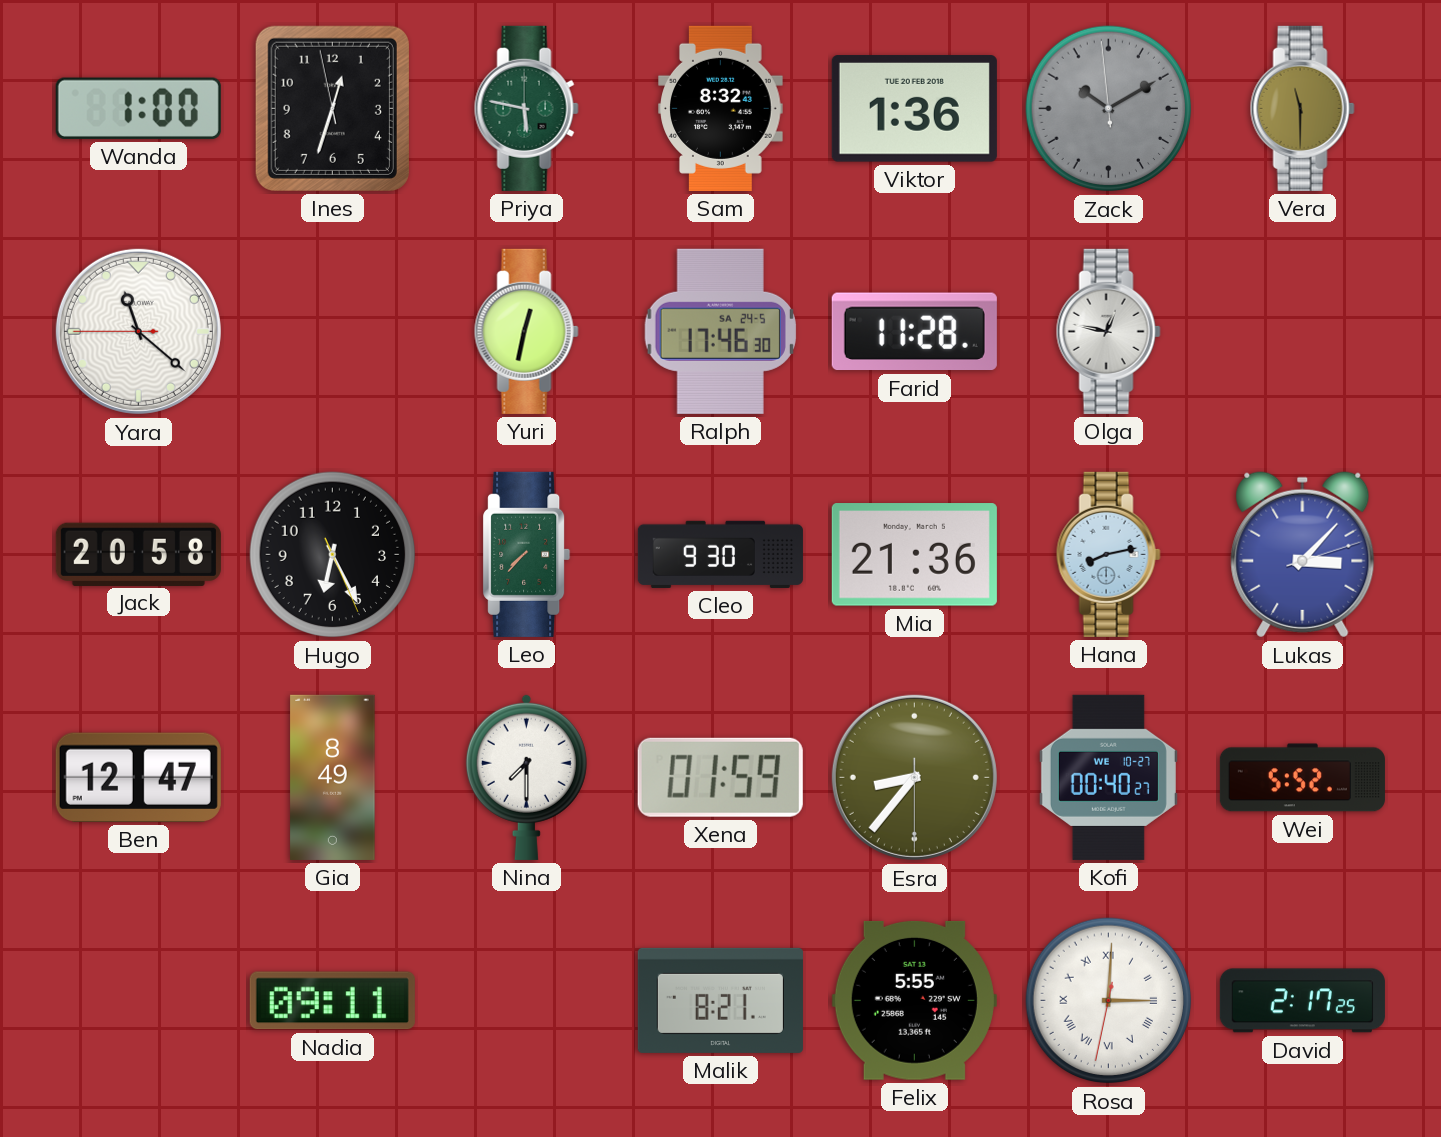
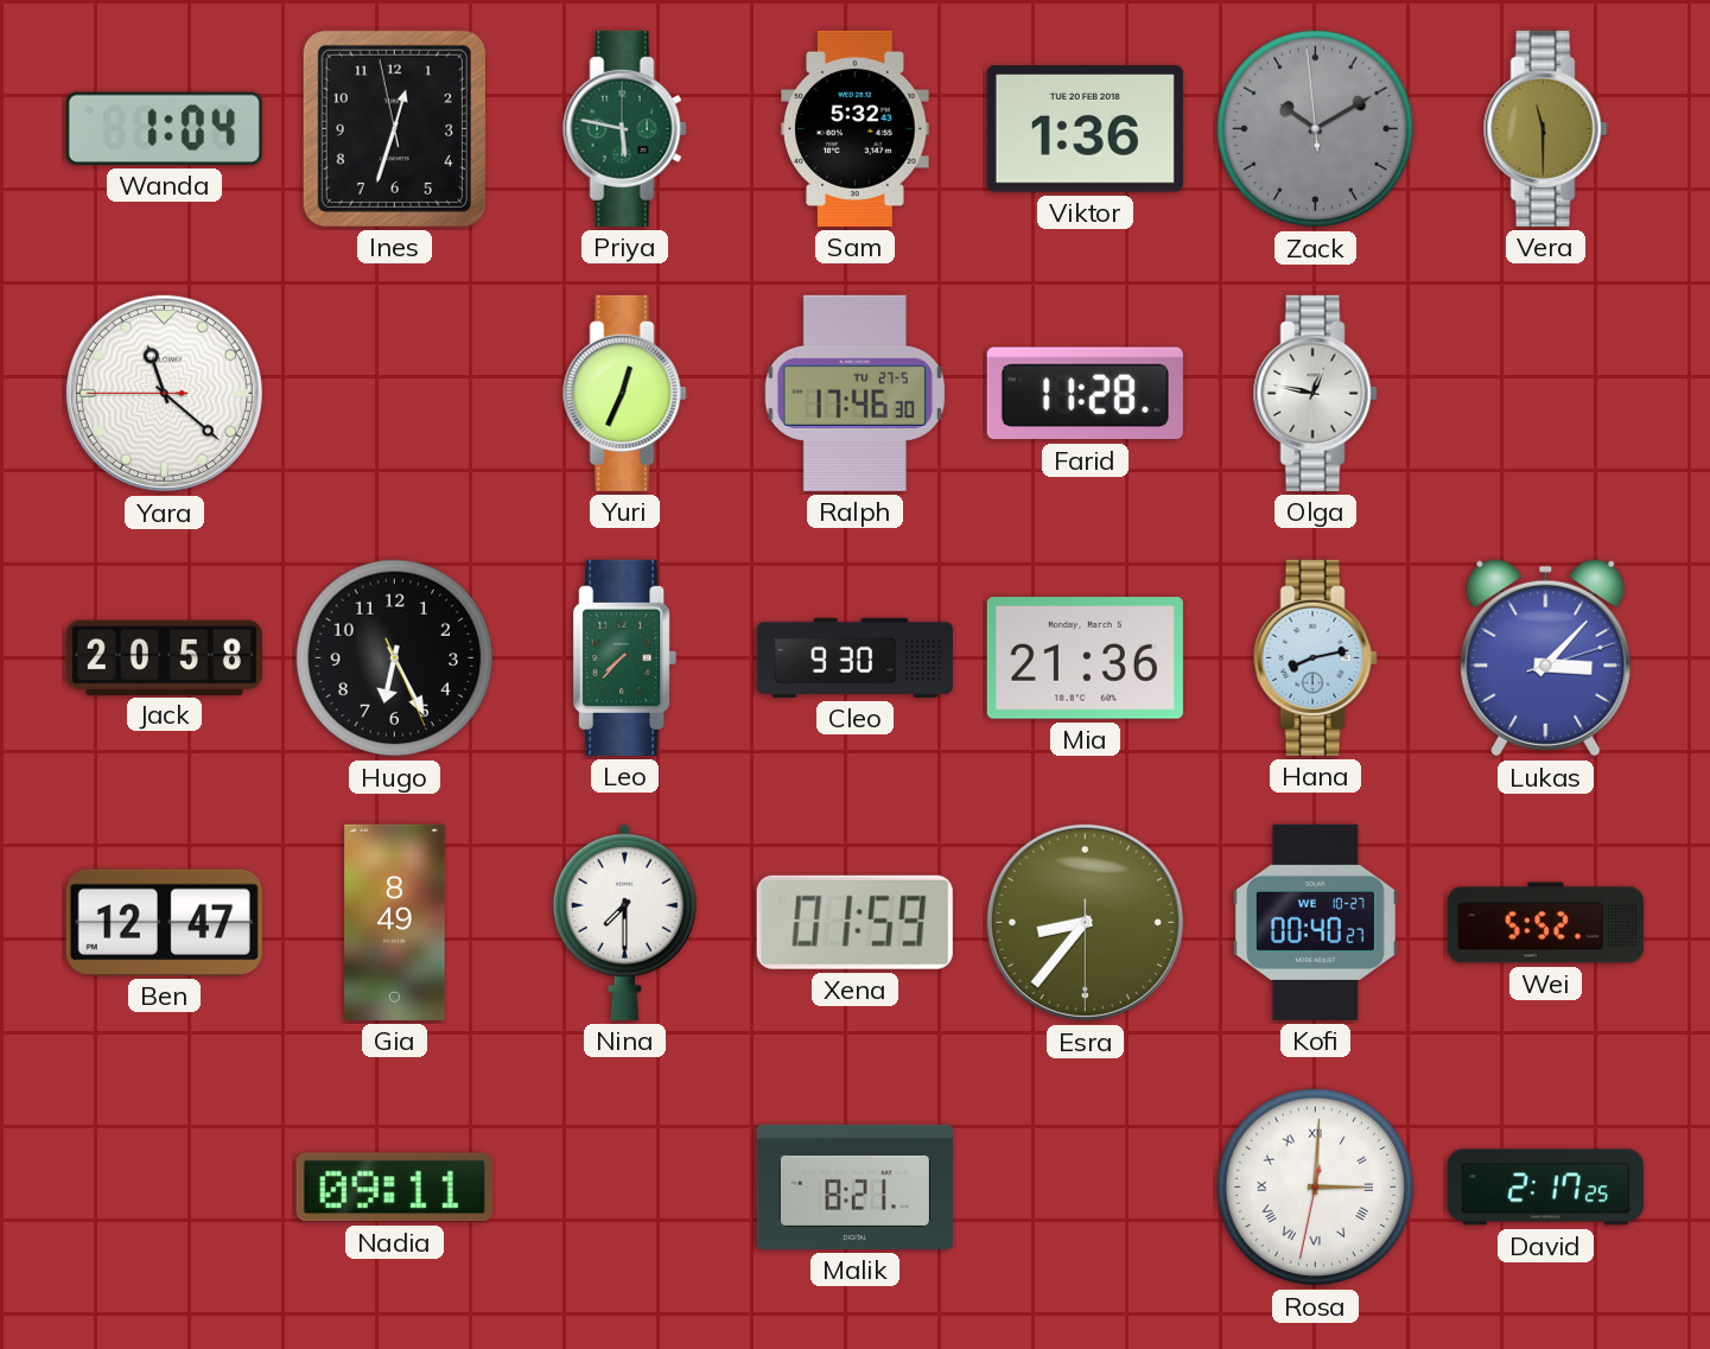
Wanda: 1:00 -> 1:04 (164, 128)
Sam: 8:32 -> 5:32 (856, 128)
Yuri: 12:32 -> 12:34 (624, 393)
Ralph date: SA 24-5 -> TU 27-5 (854, 393)
Felix: 5:55 -> none (914, 1000)
